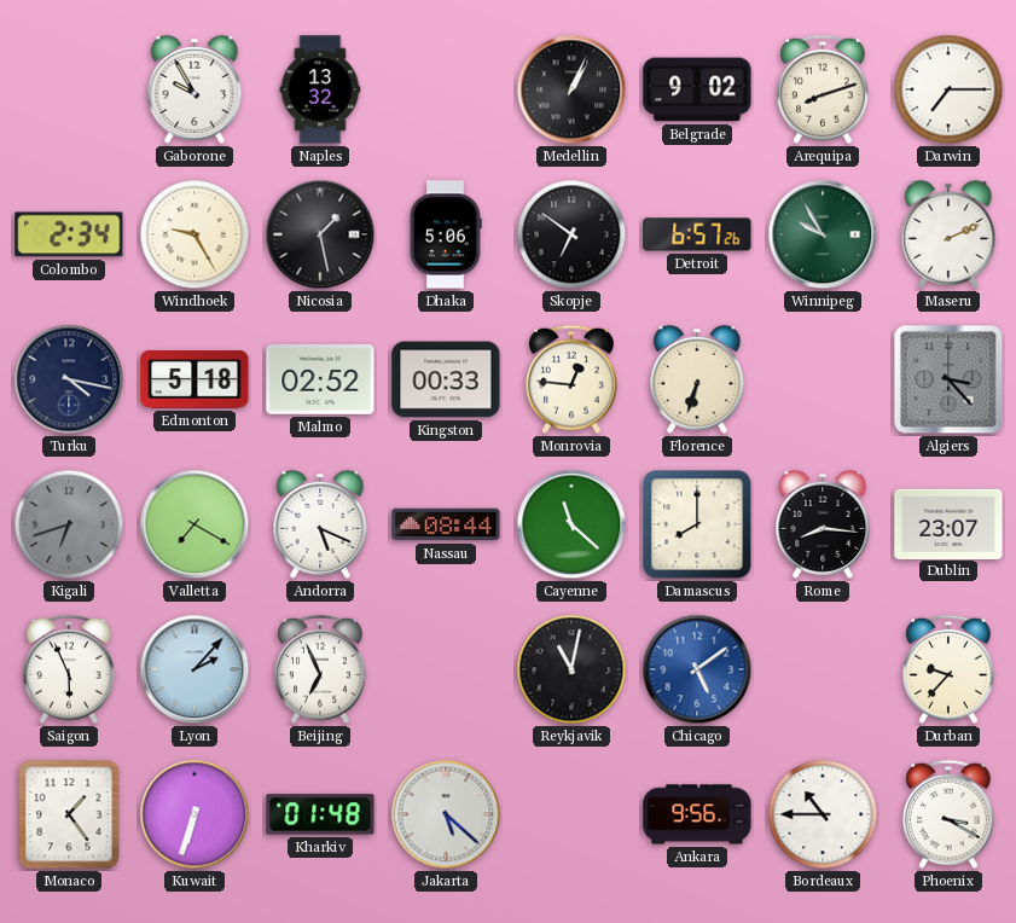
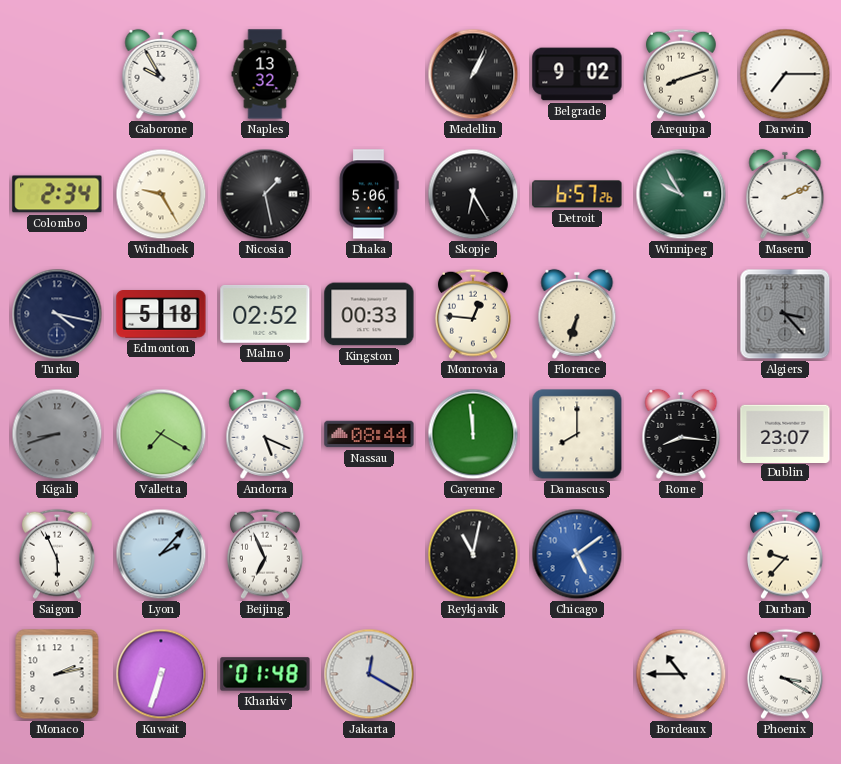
Skopje: 6:51 -> 6:25 (473, 194)
Kigali: 6:42 -> 8:42 (57, 434)
Cayenne: 11:22 -> 11:59 (473, 434)
Monaco: 1:24 -> 2:13 (57, 674)
Jakarta: 5:22 -> 12:20 (369, 674)
Ankara: 9:56 -> none (697, 814)
